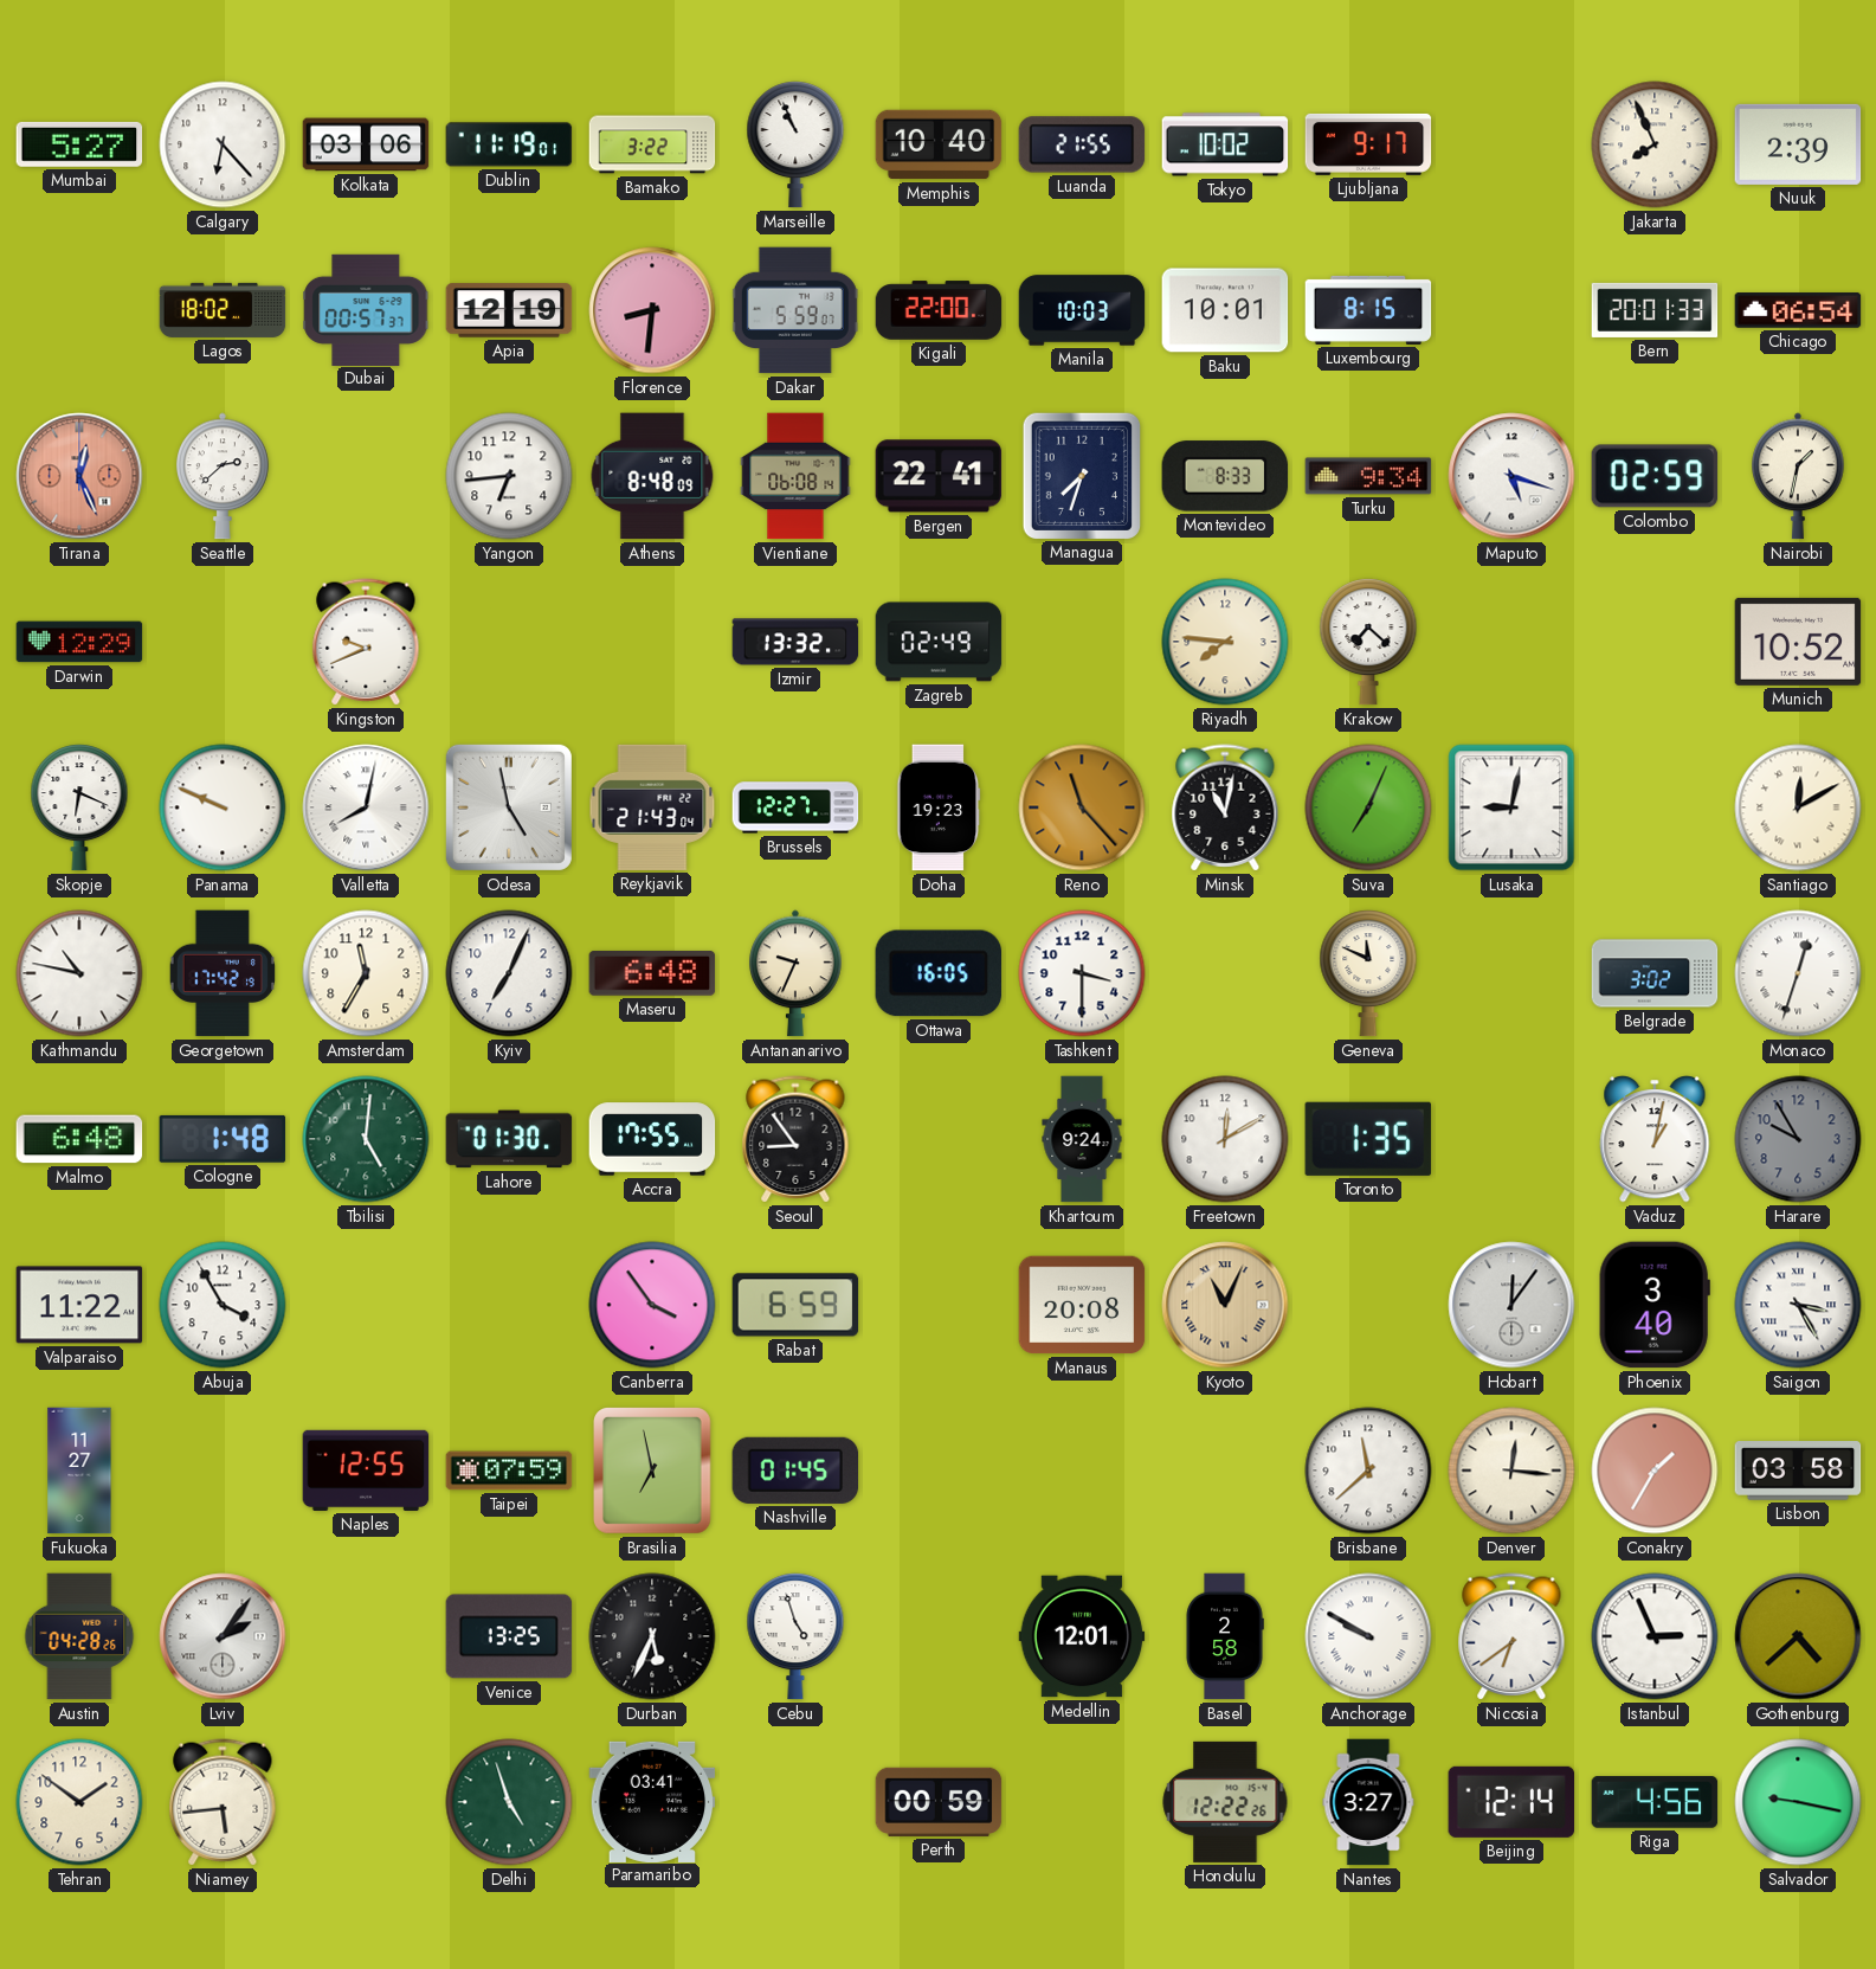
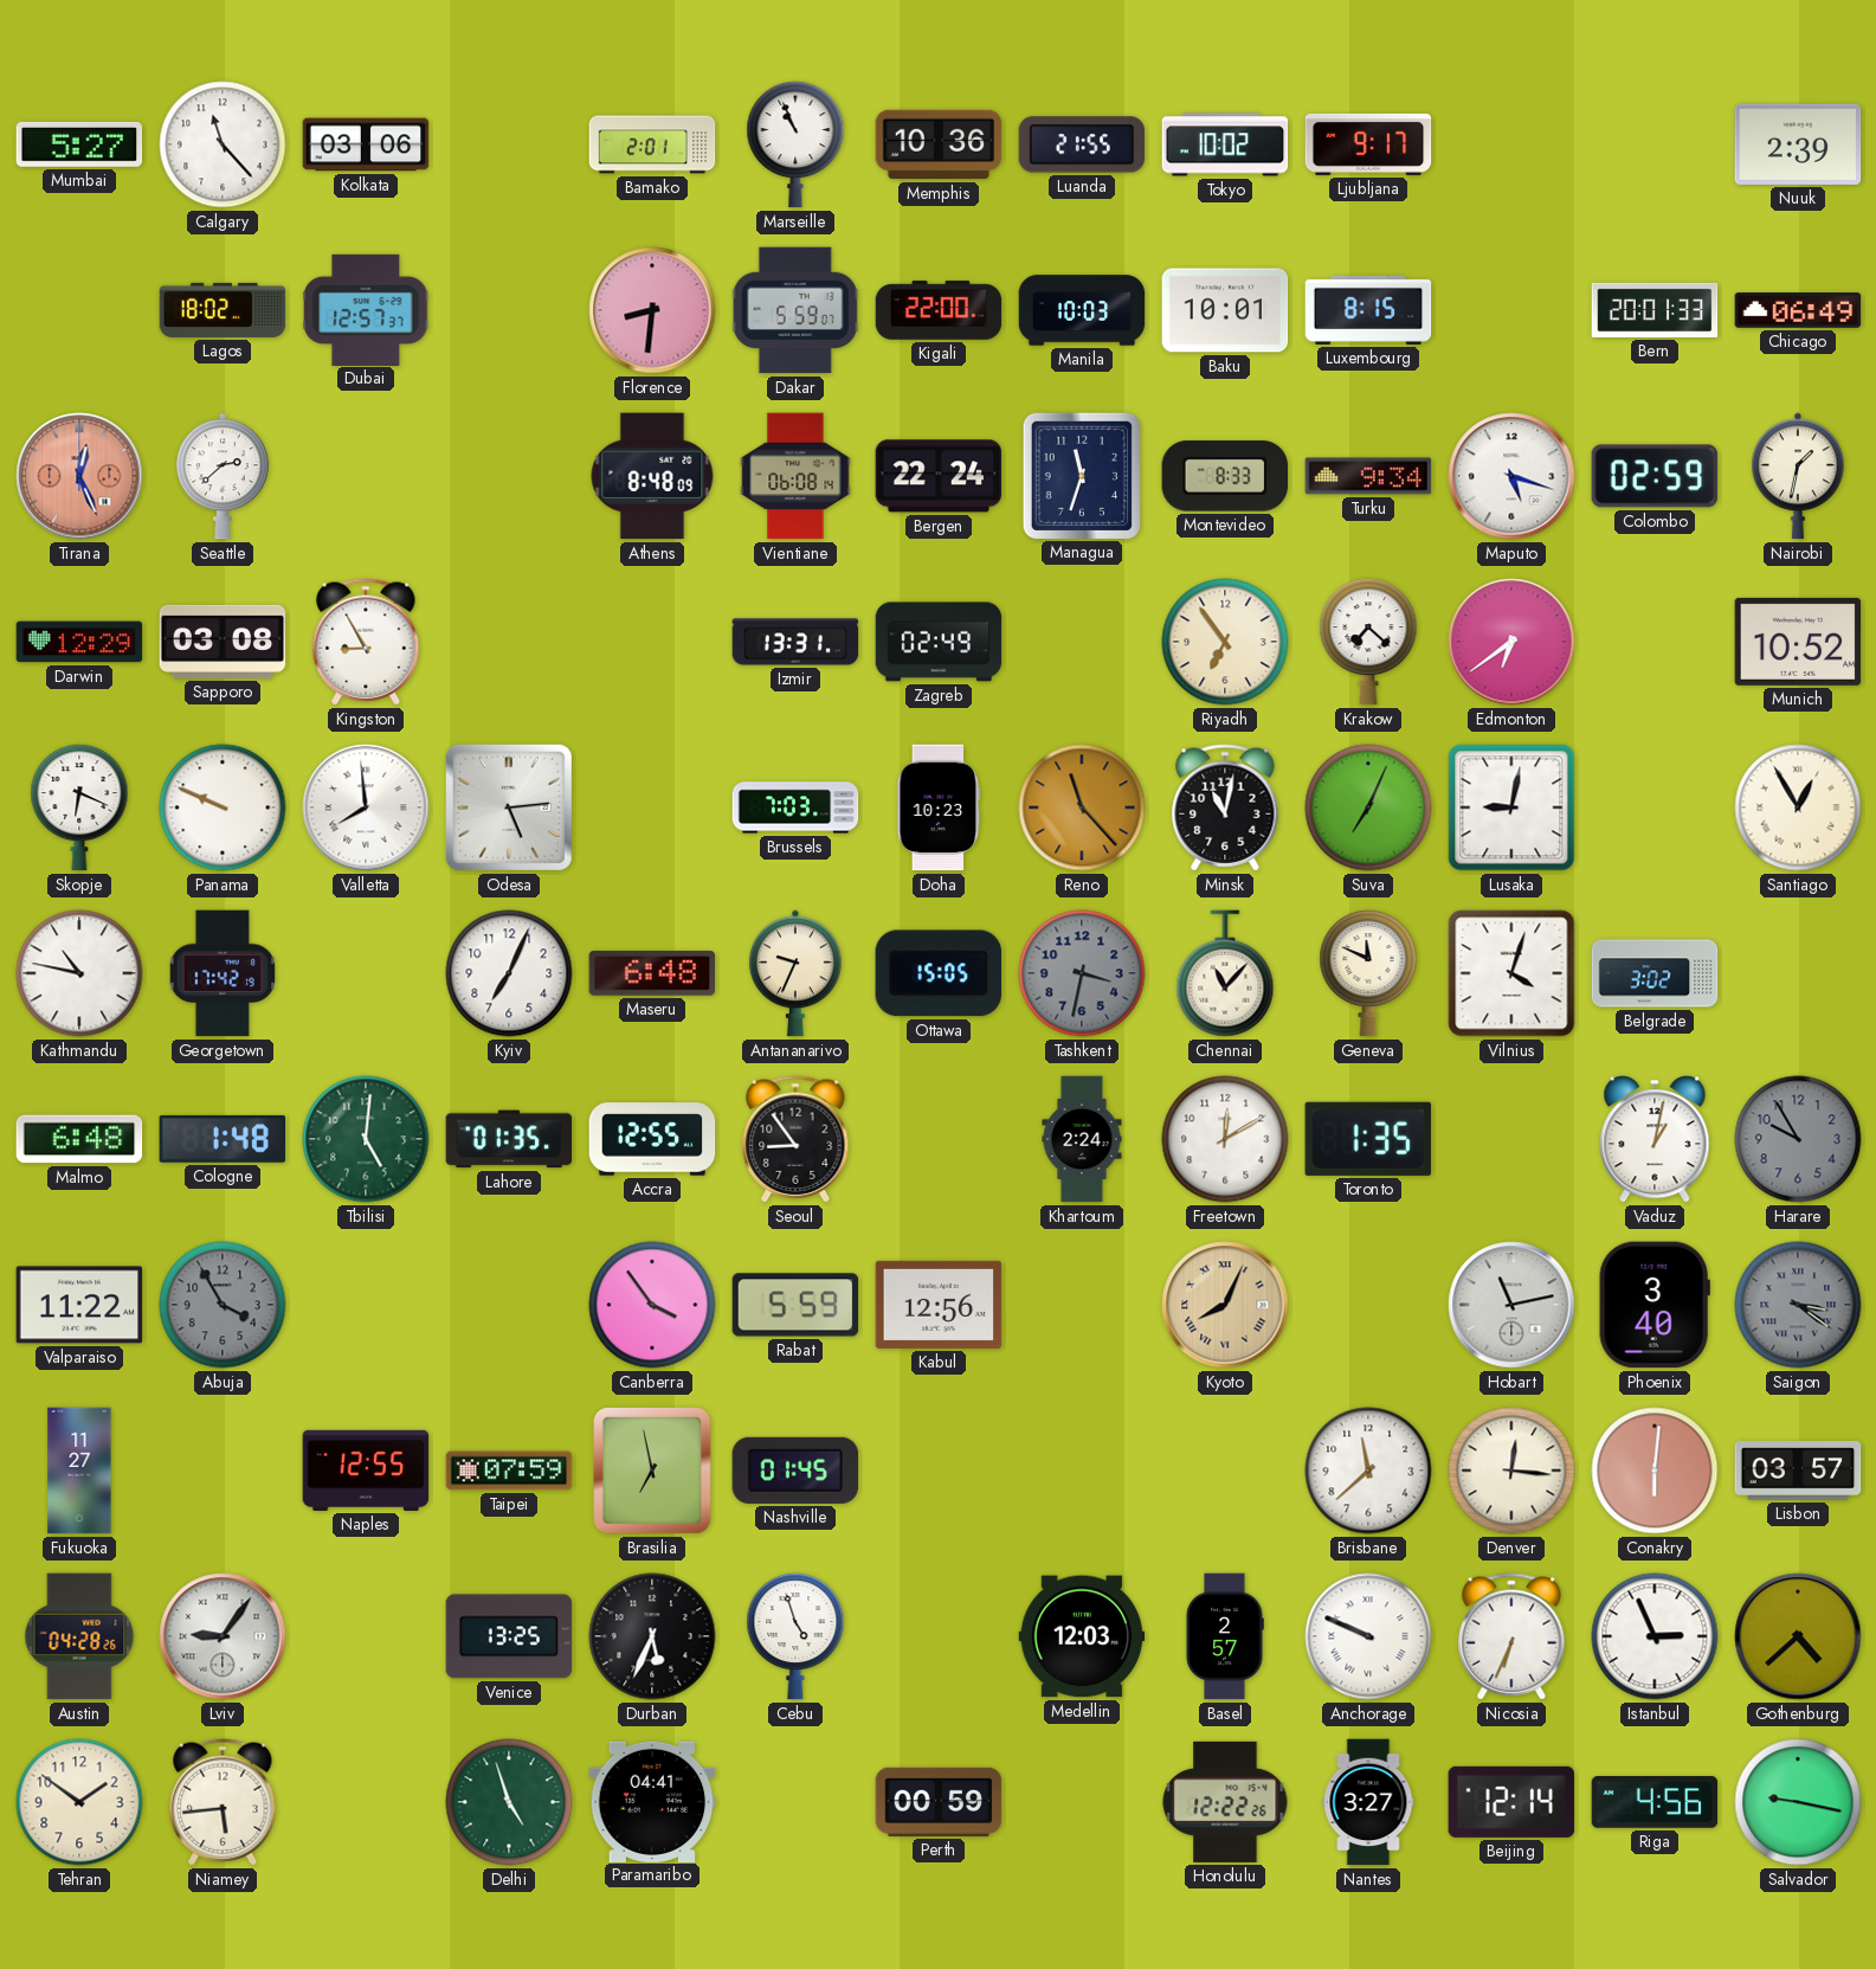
Calgary: 6:23 -> 11:23 (223, 144)
Dublin: 11:19 -> none (509, 144)
Bamako: 3:22 -> 2:01 (652, 144)
Memphis: 10:40 -> 10:36 (939, 144)
Jakarta: 7:56 -> none (1655, 144)
Dubai: 00:57 -> 12:57 (366, 309)
Apia: 12:19 -> none (509, 310)
Chicago: 06:54 -> 06:49 (1798, 310)
Yangon: 6:44 -> none (509, 476)
Bergen: 22:41 -> 22:24 (939, 476)
Managua: 7:33 -> 11:33 (1081, 475)
Sapporo: none -> 03:08 (223, 642)
Kingston: 9:41 -> 8:55 (366, 642)
Izmir: 13:32 -> 13:31 (795, 642)
Riyadh: 7:46 -> 6:54 (1225, 642)
Edmonton: none -> 6:39 (1511, 642)
Valletta: 8:02 -> 7:59 (366, 807)
Odesa: 4:58 -> 5:14 (509, 807)
Reykjavik: 21:43 -> none (652, 807)
Brussels: 12:27 -> 7:03 (795, 807)
Doha: 19:23 -> 10:23 (939, 807)
Santiago: 12:10 -> 12:55 (1798, 807)
Amsterdam: 11:35 -> none (366, 973)
Ottawa: 16:05 -> 15:05 (937, 973)
Tashkent: 3:30 -> 3:32 (1082, 973)
Tashkent dial: white -> grey (1082, 973)
Chennai: none -> 11:07 (1225, 973)
Vilnius: none -> 4:03 (1511, 973)
Monaco: 12:33 -> none (1798, 973)
Lahore: 01:30 -> 01:35 (509, 1139)
Accra: 17:55 -> 12:55 (652, 1139)
Khartoum: 9:24 -> 2:24 (1082, 1139)
Abuja dial: white -> grey (223, 1305)
Rabat: 6:59 -> 5:59 (795, 1305)
Kabul: none -> 12:56 (939, 1305)
Manaus: 20:08 -> none (1082, 1305)
Kyoto: 11:04 -> 8:04 (1225, 1305)
Hobart: 12:06 -> 11:13 (1511, 1305)
Saigon: 3:25 -> 3:21 (1798, 1305)
Saigon dial: white -> grey (1798, 1305)
Conakry: 1:35 -> 6:01 (1655, 1471)
Lisbon: 03:58 -> 03:57 (1798, 1471)
Lviv: 2:06 -> 9:06 (223, 1636)
Medellin: 12:01 -> 12:03 (1082, 1636)
Basel: 2:58 -> 2:57 (1225, 1636)
Anchorage: 9:50 -> 9:49 (1368, 1636)
Nicosia: 6:39 -> 6:34 (1511, 1636)
Paramaribo: 03:41 -> 04:41 (652, 1801)
